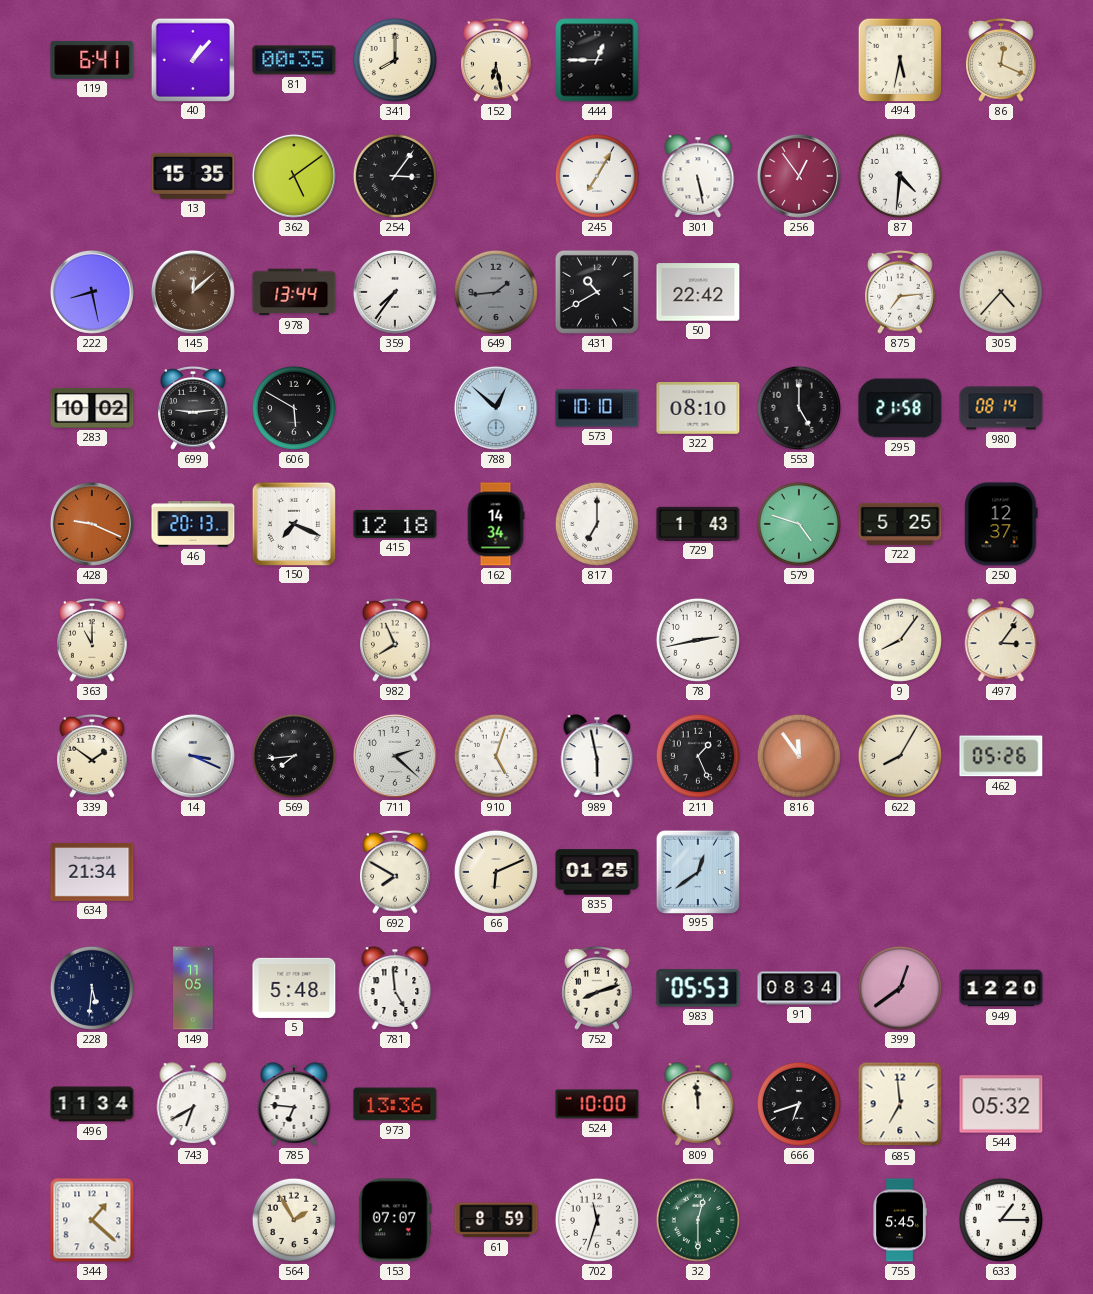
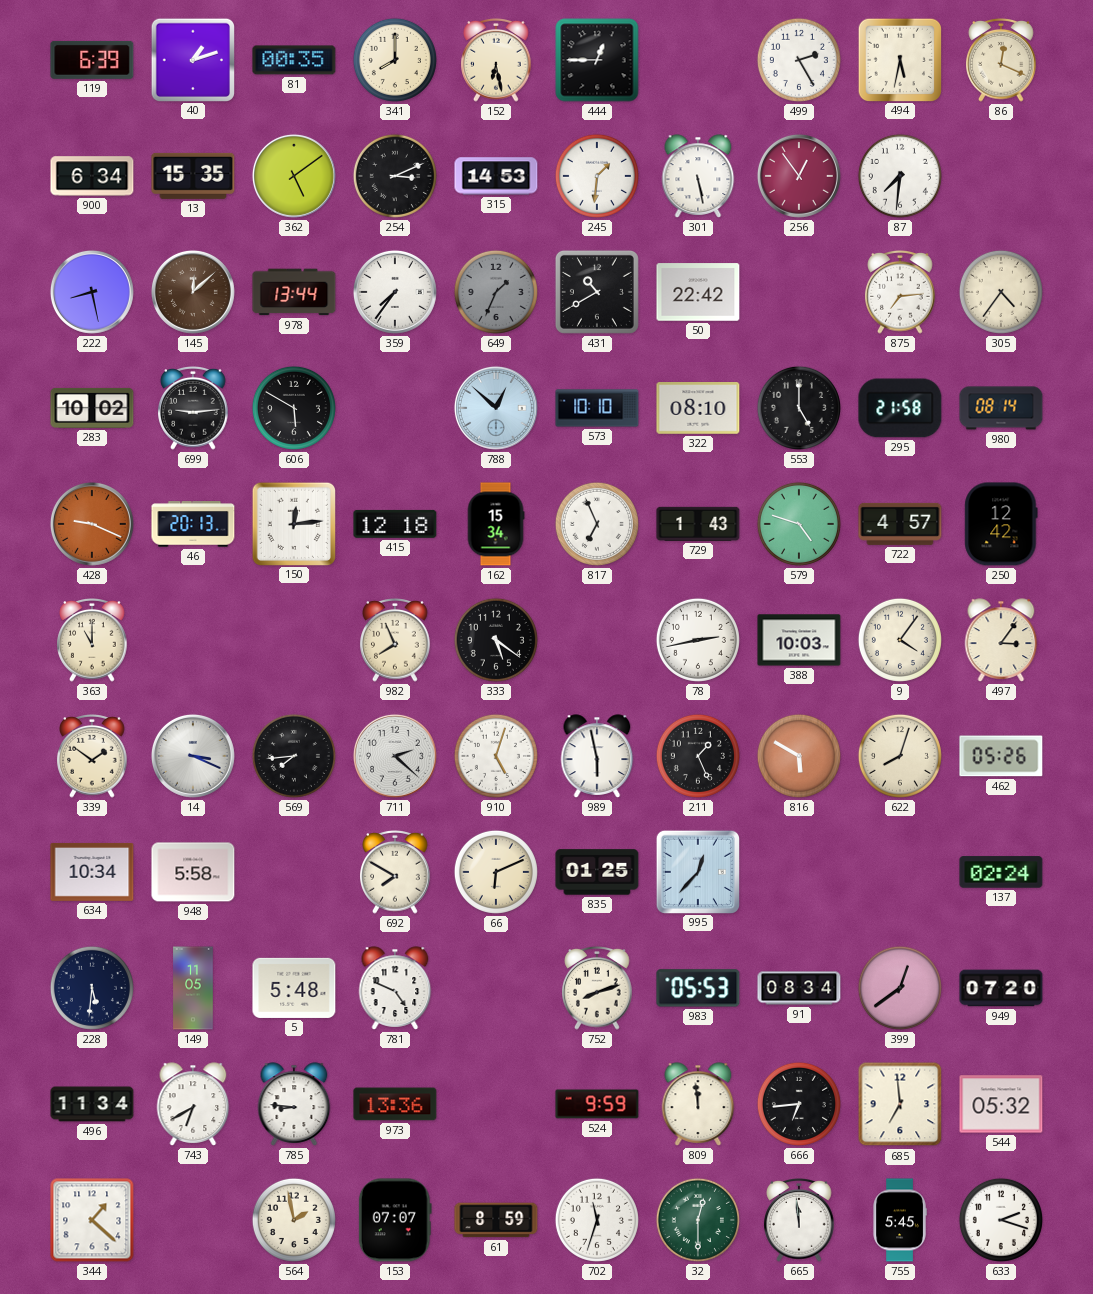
119: 6:41 -> 6:39 (92, 60)
40: 1:07 -> 1:12 (192, 59)
499: none -> 2:25 (799, 60)
900: none -> 6:34 (92, 176)
254: 3:06 -> 3:11 (395, 176)
315: none -> 14:53 (496, 176)
245: 7:05 -> 1:31 (597, 176)
87: 4:31 -> 7:31 (900, 176)
649: 1:44 -> 1:34 (496, 292)
305: 4:37 -> 4:36 (1001, 292)
150: 7:19 -> 12:14 (293, 523)
162: 14:34 -> 15:34 (496, 524)
817: 7:00 -> 6:56 (597, 524)
722: 5:25 -> 4:57 (900, 524)
250: 12:37 -> 12:42 (1001, 524)
333: none -> 5:21 (496, 640)
388: none -> 10:03 (799, 640)
9: 8:06 -> 4:06 (900, 640)
816: 11:54 -> 5:50 (799, 756)
622: 8:05 -> 8:03 (900, 756)
634: 21:34 -> 10:34 (92, 872)
948: none -> 5:58 (193, 872)
995: 12:39 -> 12:37 (697, 871)
137: none -> 02:24 (1001, 872)
781: 4:59 -> 4:49 (395, 988)
949: 12:20 -> 07:20 (1001, 988)
785: 6:46 -> 8:46 (294, 1104)
524: 10:00 -> 9:59 (597, 1104)
666: 6:42 -> 6:44 (799, 1104)
564: 1:55 -> 1:58 (294, 1220)
665: none -> 11:59 (799, 1221)
633: 1:15 -> 2:18 (1001, 1220)
